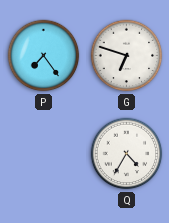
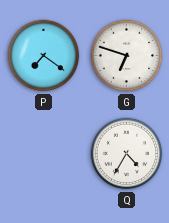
P: 7:24 -> 7:21 (44, 56)
